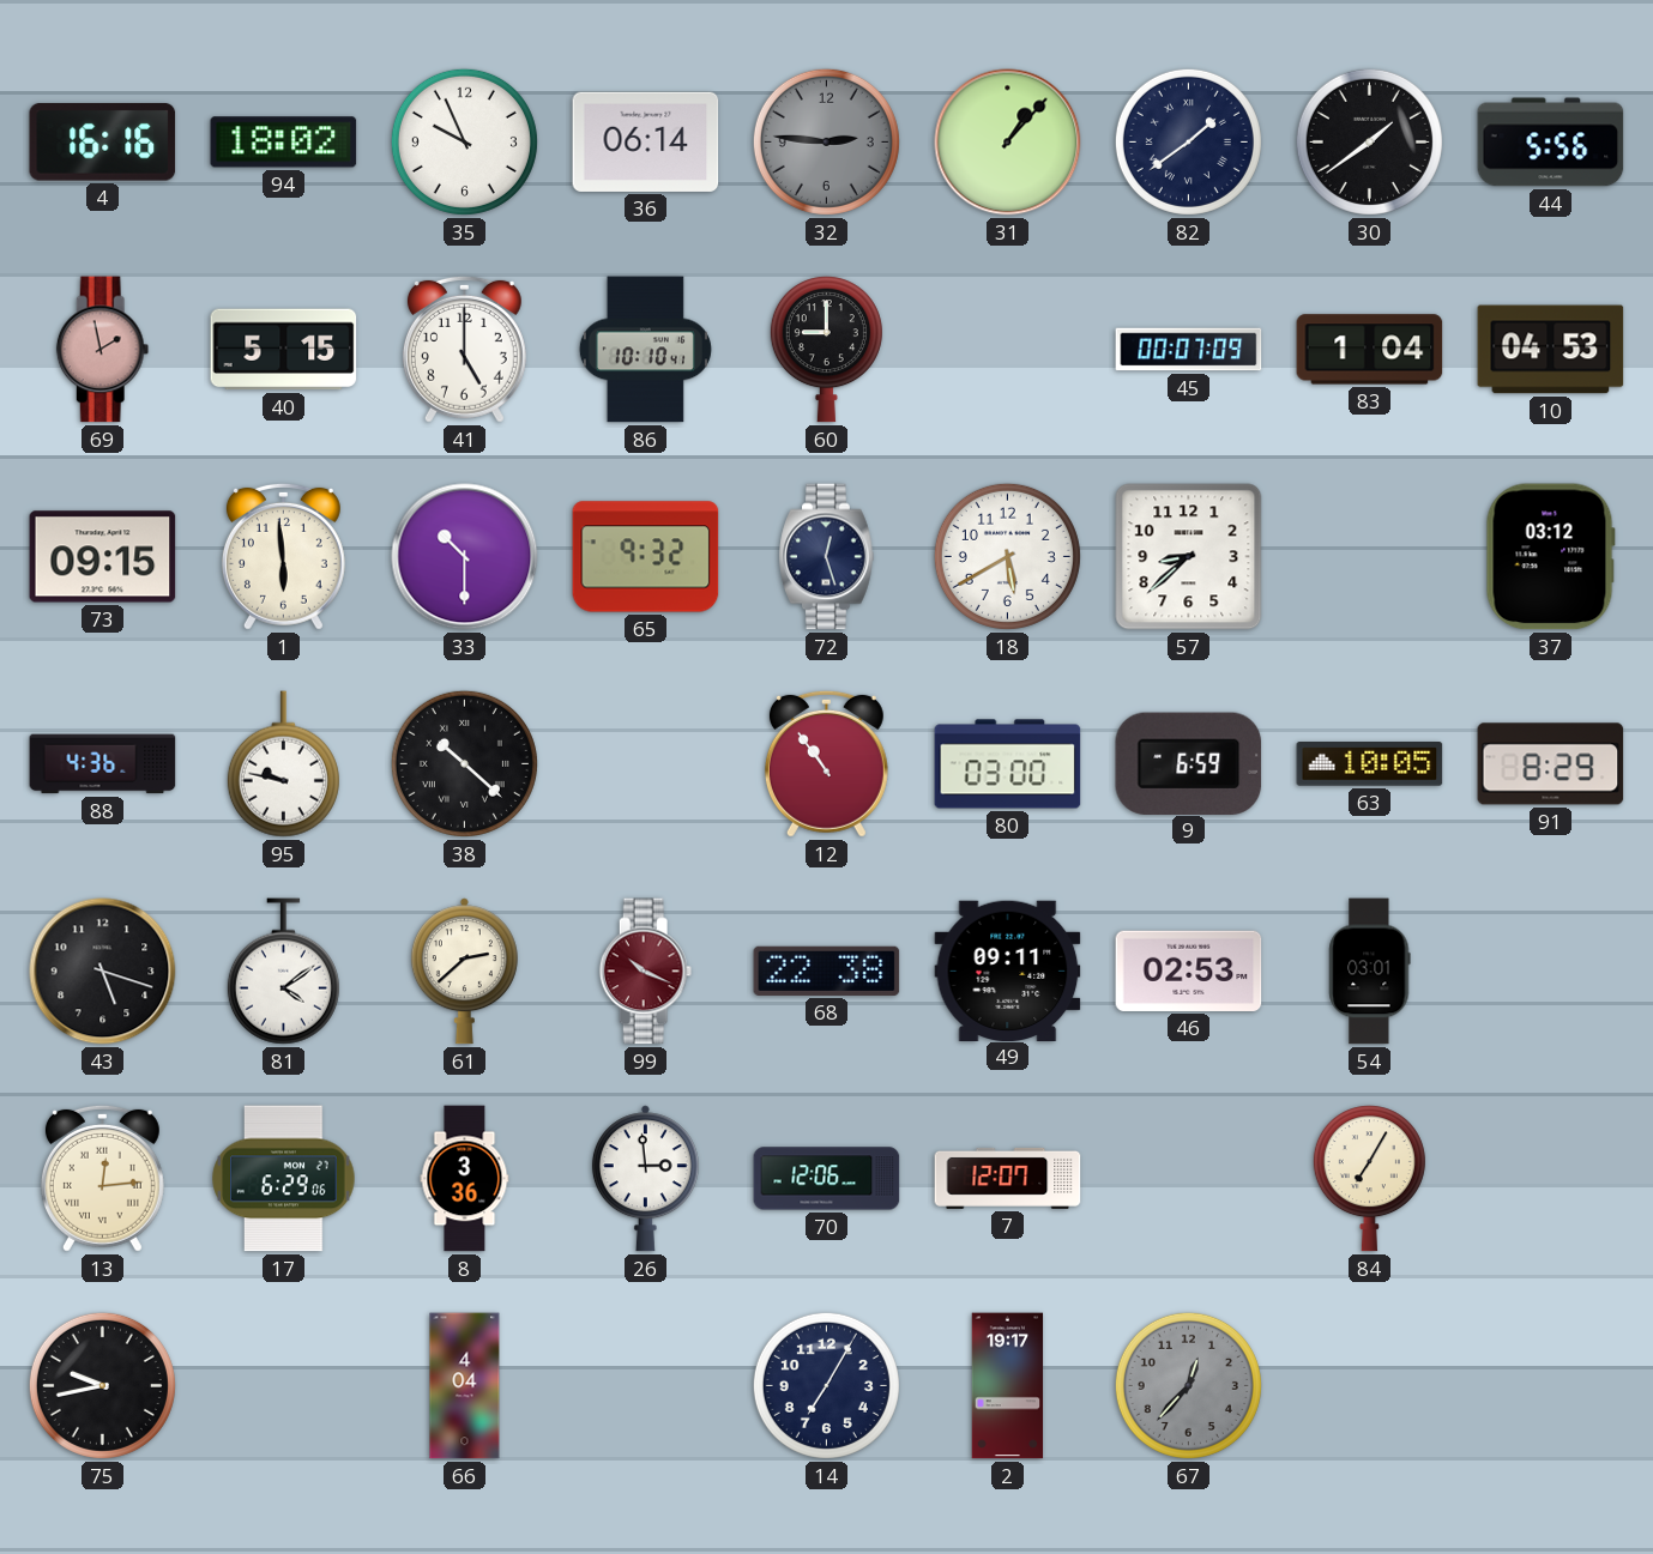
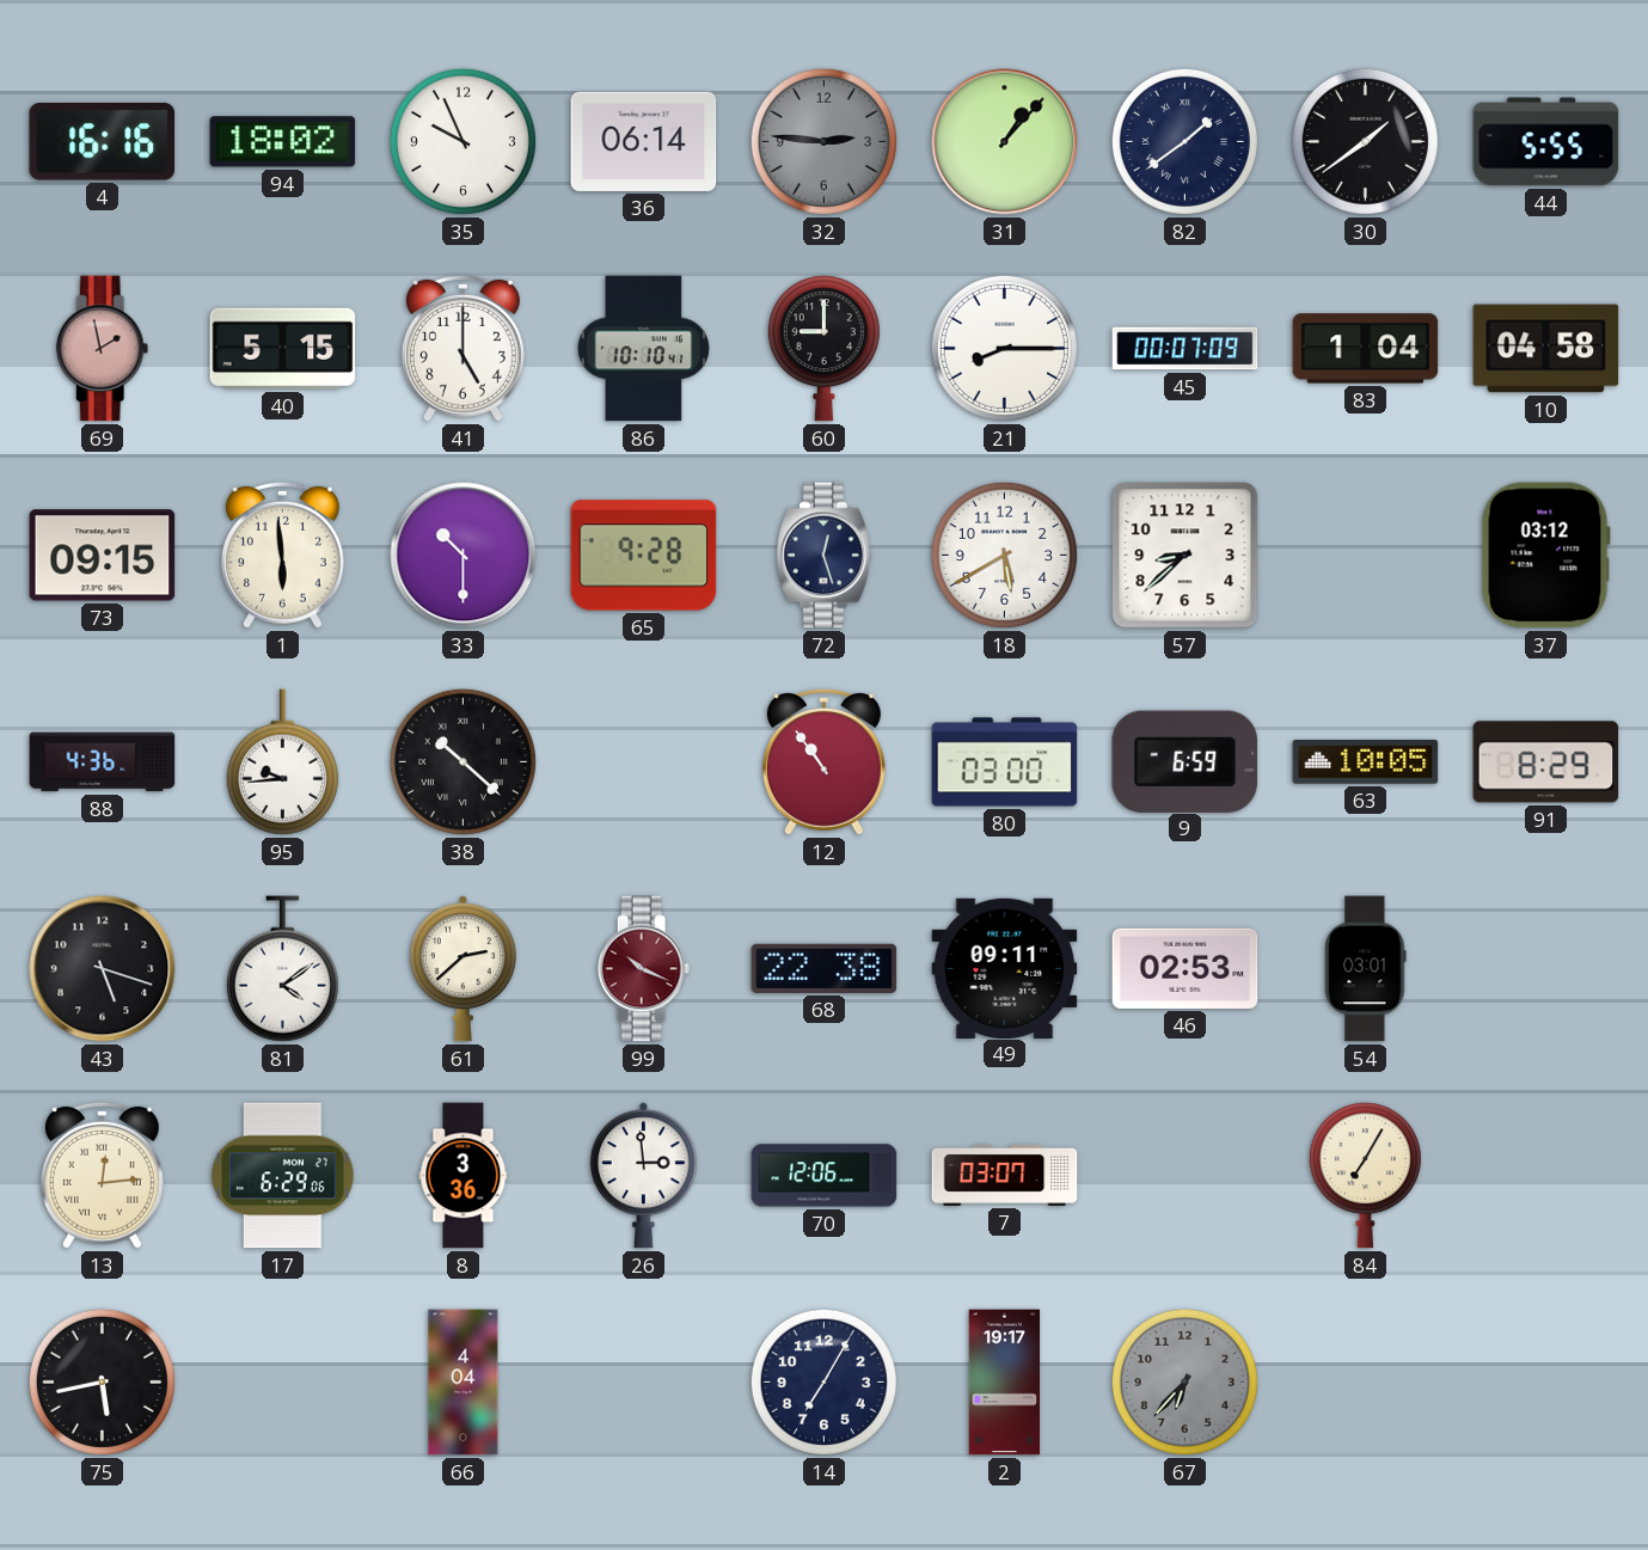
44: 5:56 -> 5:55 (1546, 142)
21: none -> 8:15 (1004, 348)
10: 04:53 -> 04:58 (1546, 349)
65: 9:32 -> 9:28 (644, 556)
95: 9:47 -> 9:44 (282, 762)
7: 12:07 -> 03:07 (1005, 1175)
75: 9:43 -> 5:43 (102, 1381)
67: 12:37 -> 6:37 (1184, 1381)
